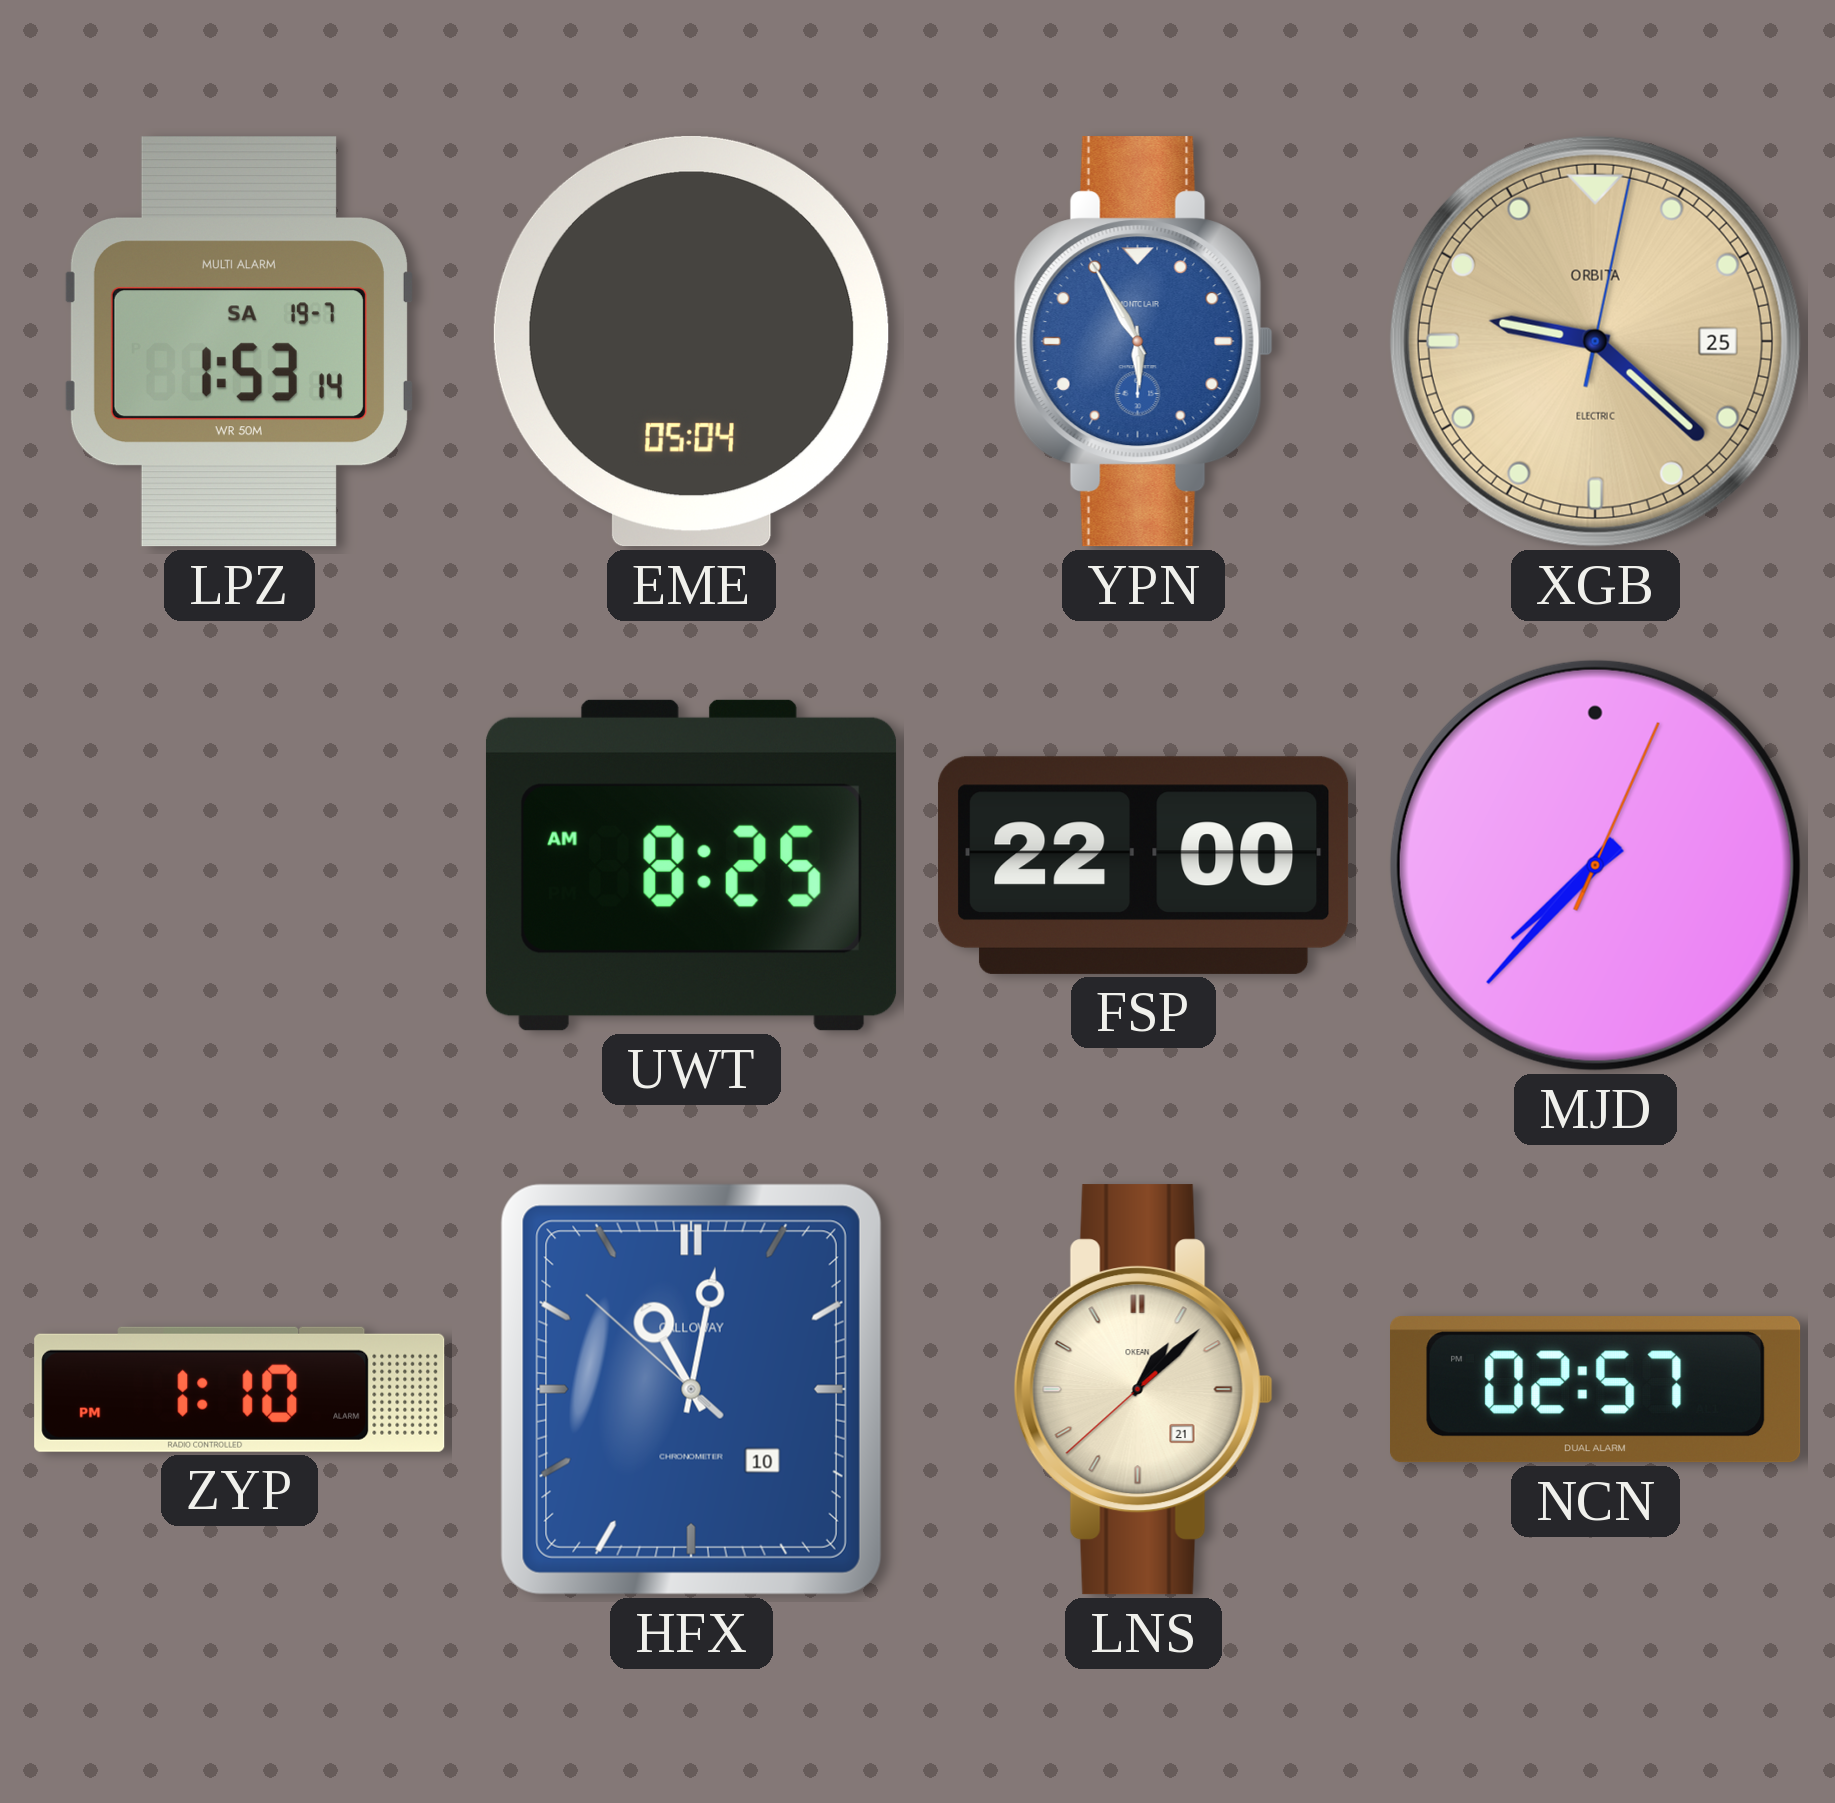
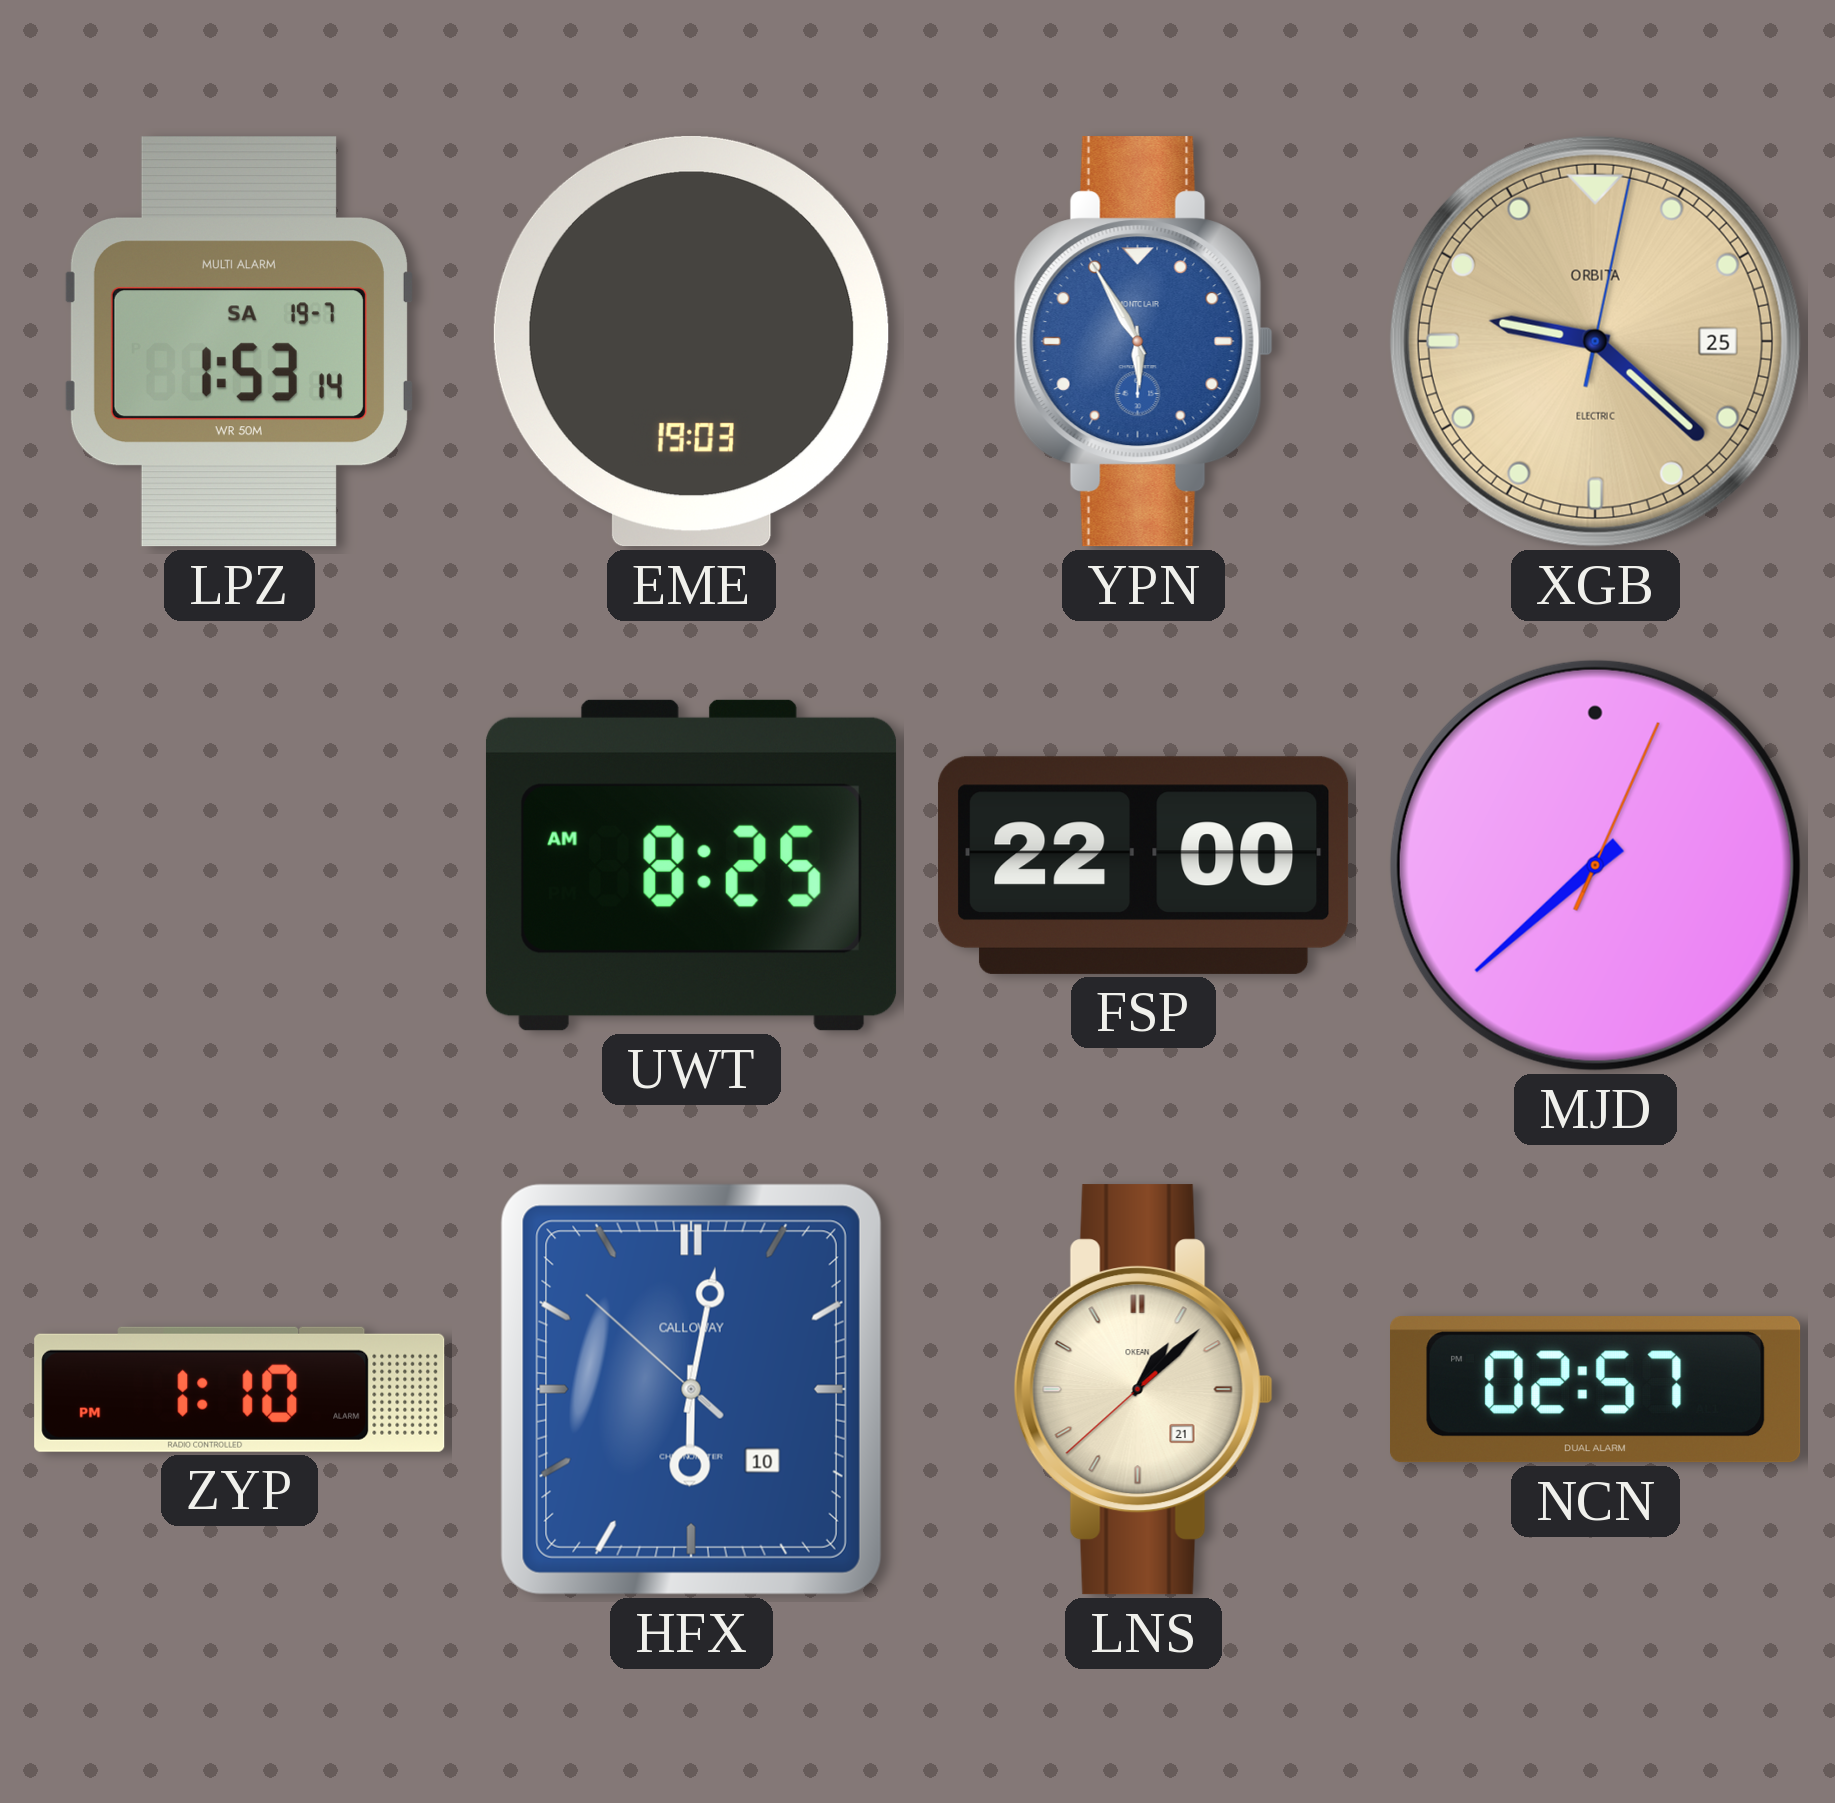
EME: 05:04 -> 19:03 (691, 341)
MJD: 7:37 -> 7:38 (1595, 865)
HFX: 11:01 -> 6:01 (691, 1389)
